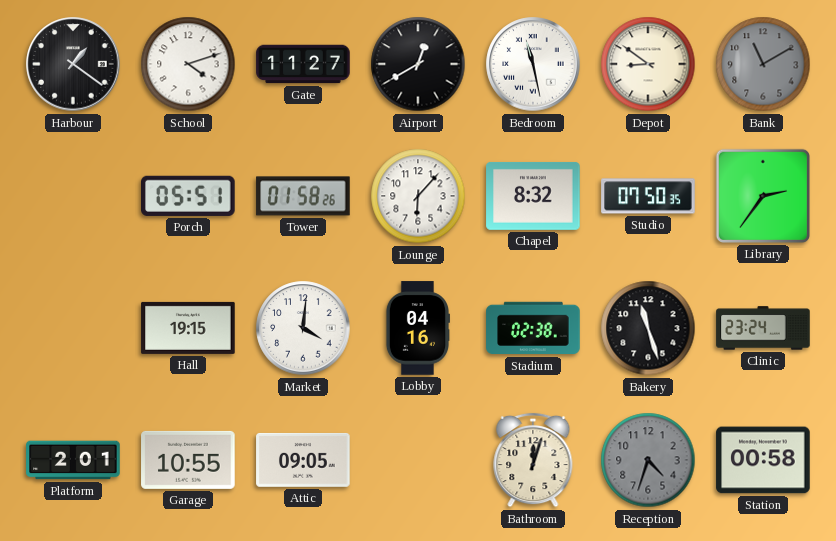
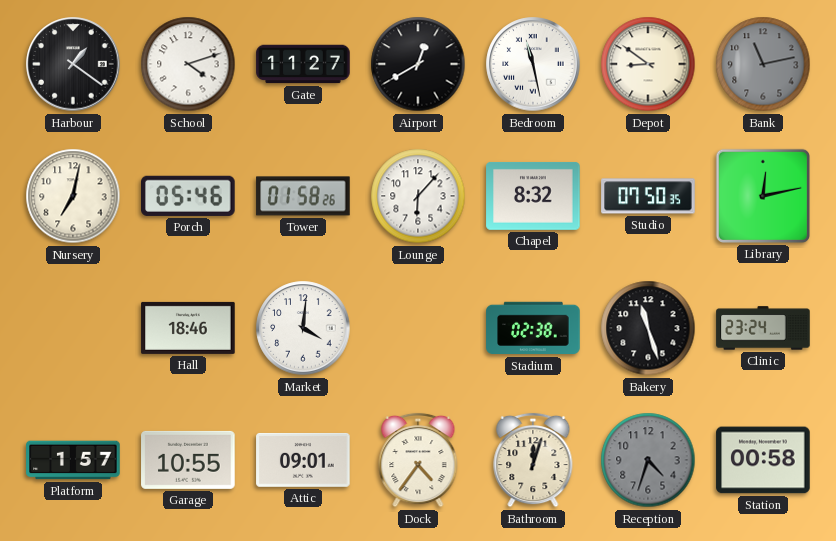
Bank: 11:10 -> 11:13 (763, 64)
Nursery: none -> 7:02 (73, 196)
Porch: 05:51 -> 05:46 (188, 196)
Library: 2:36 -> 12:13 (763, 196)
Hall: 19:15 -> 18:46 (188, 328)
Lobby: 04:16 -> none (417, 328)
Platform: 2:01 -> 1:57 (73, 460)
Attic: 09:05 -> 09:01 (303, 460)
Dock: none -> 4:36 (418, 460)
